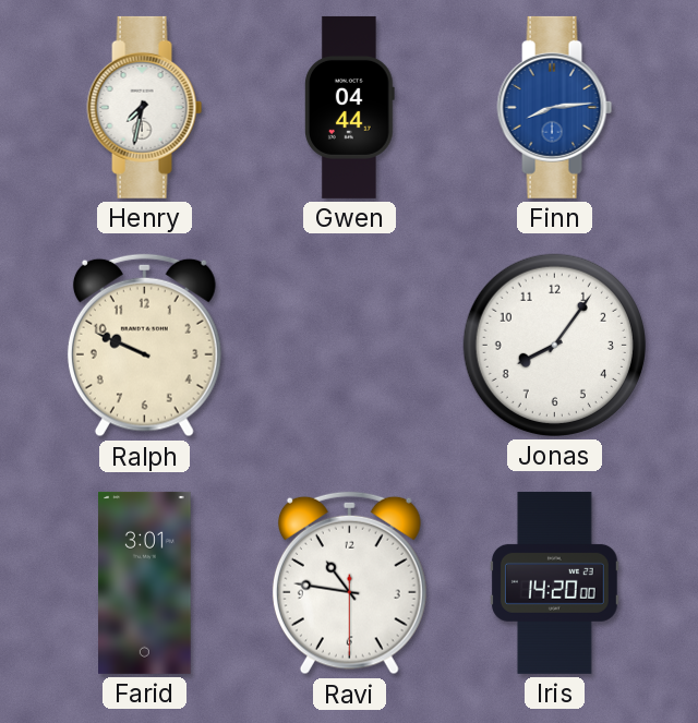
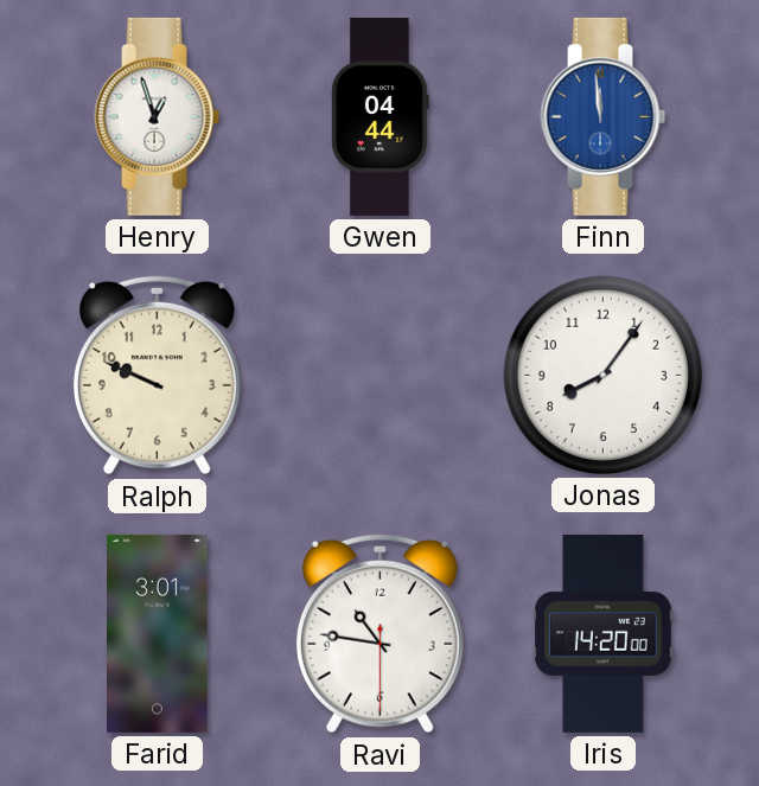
Henry: 7:32 -> 12:57 (158, 116)
Finn: 8:14 -> 11:59 (604, 116)
